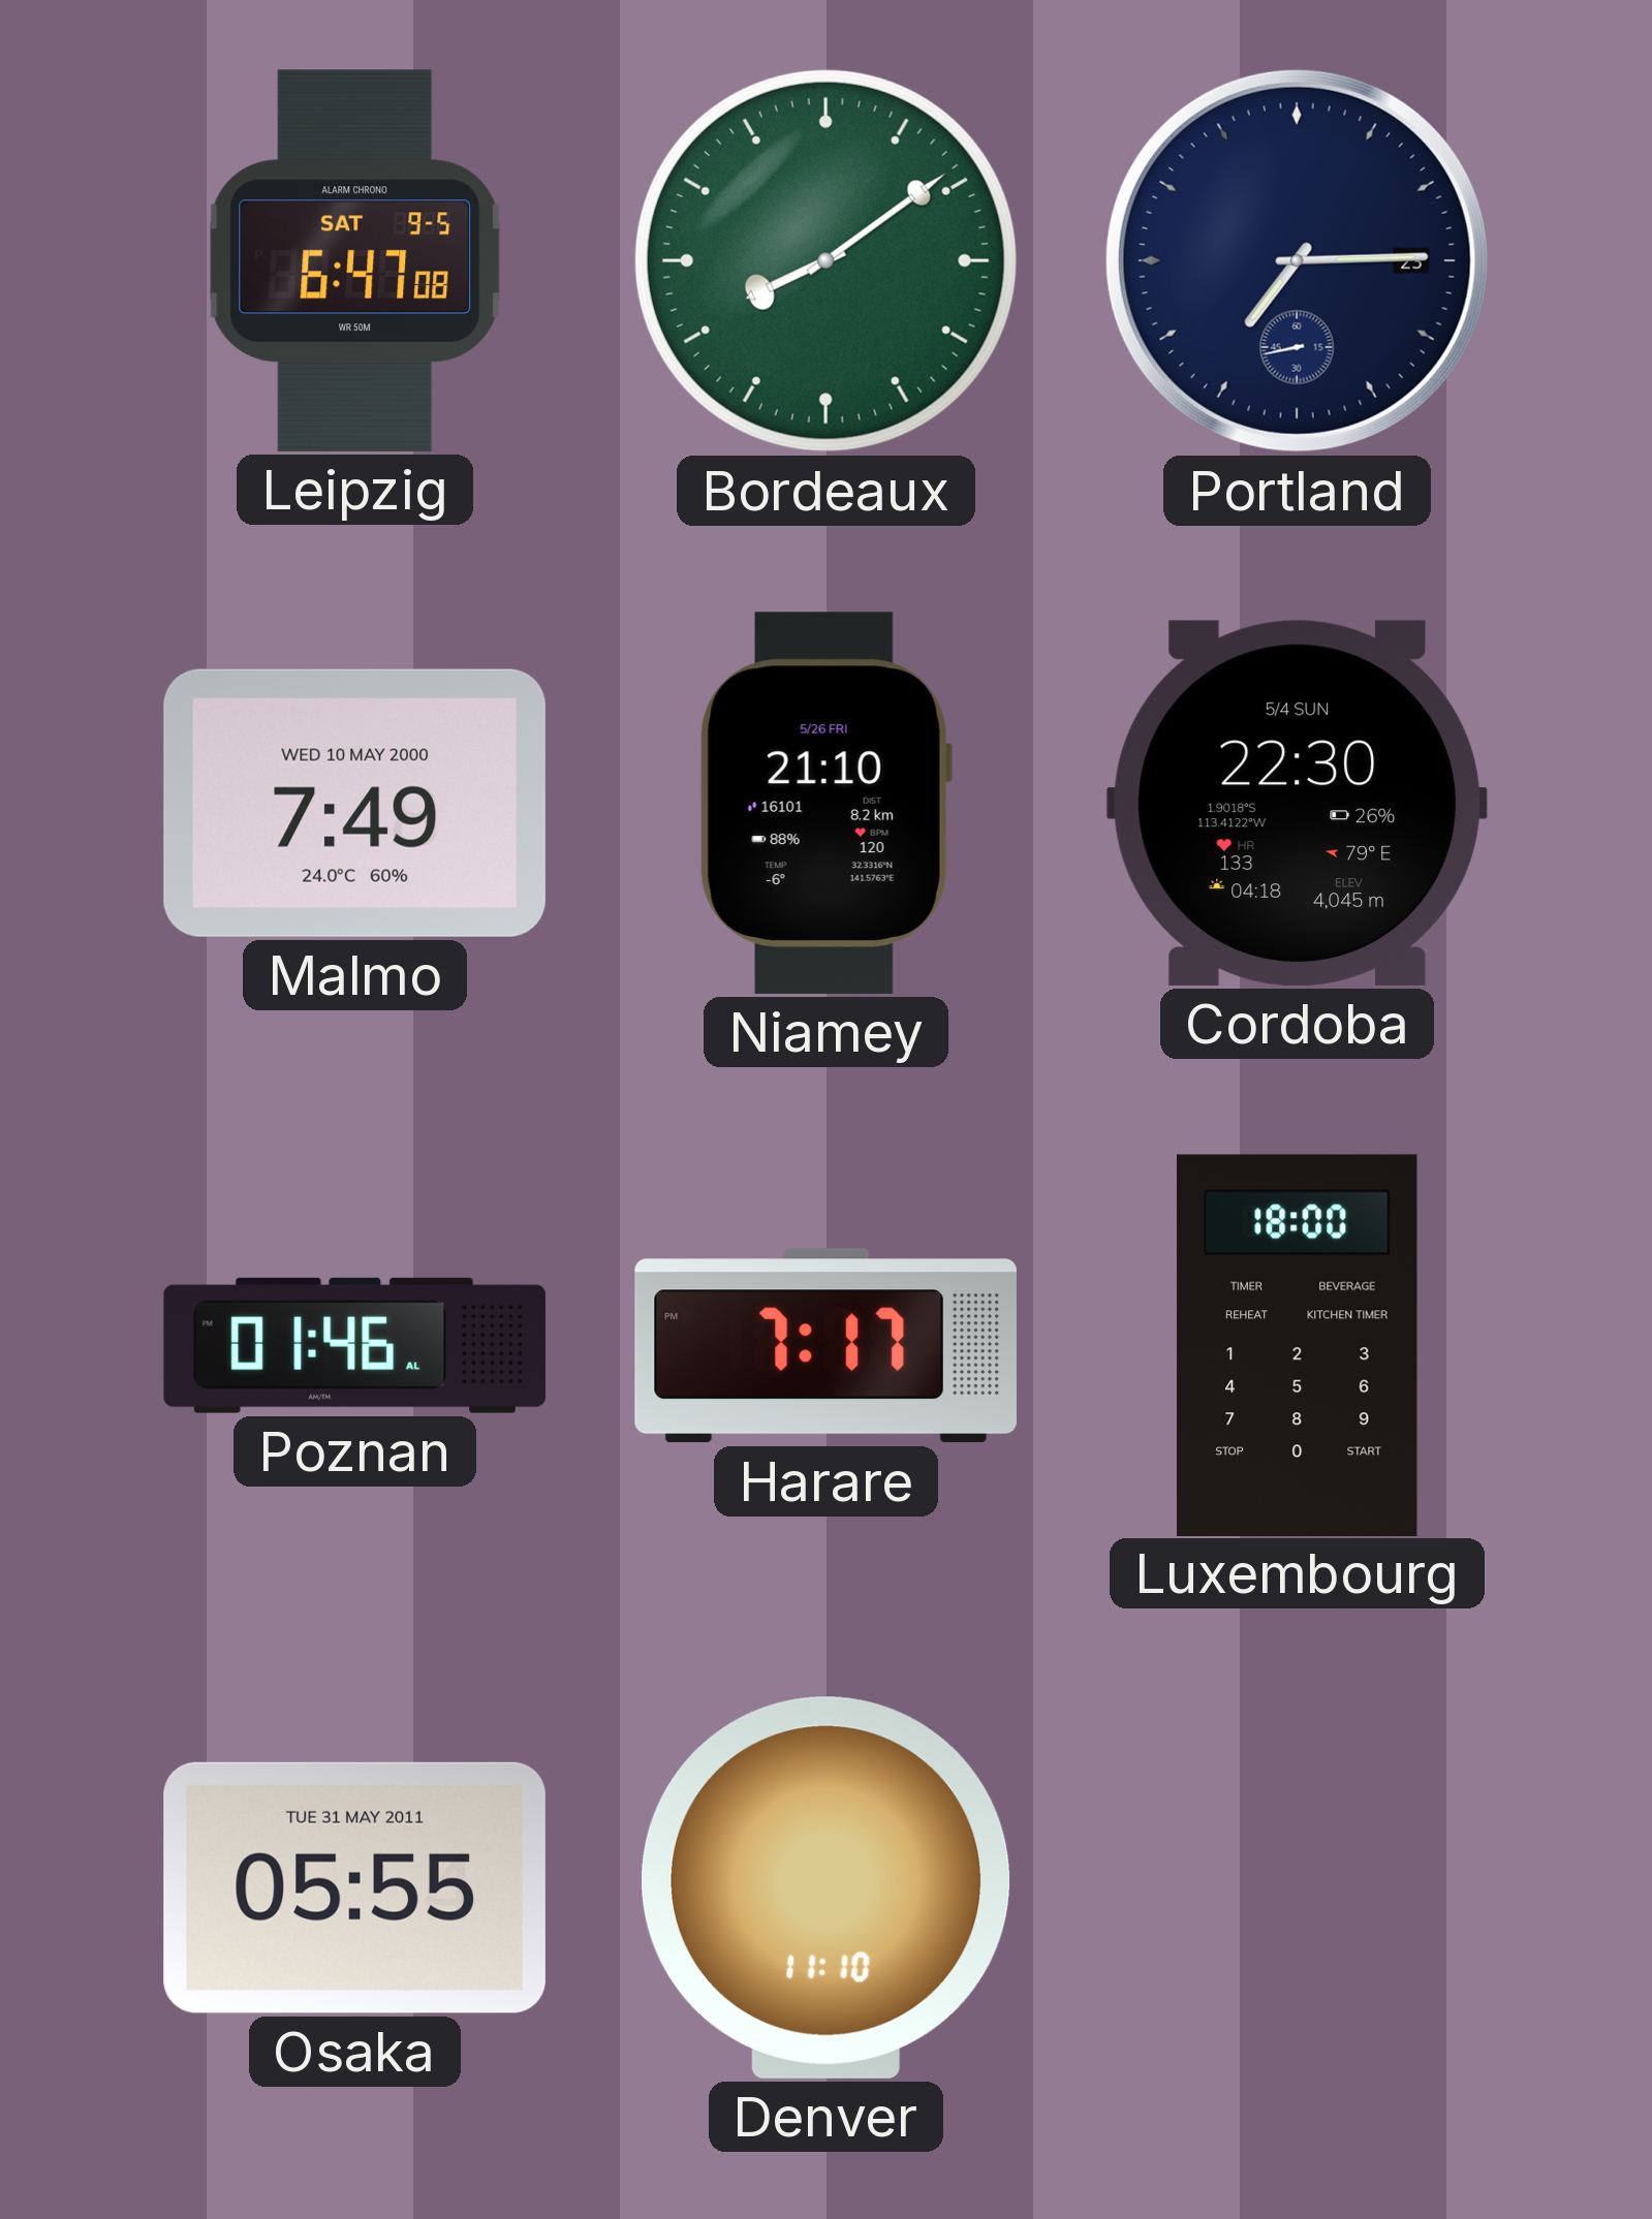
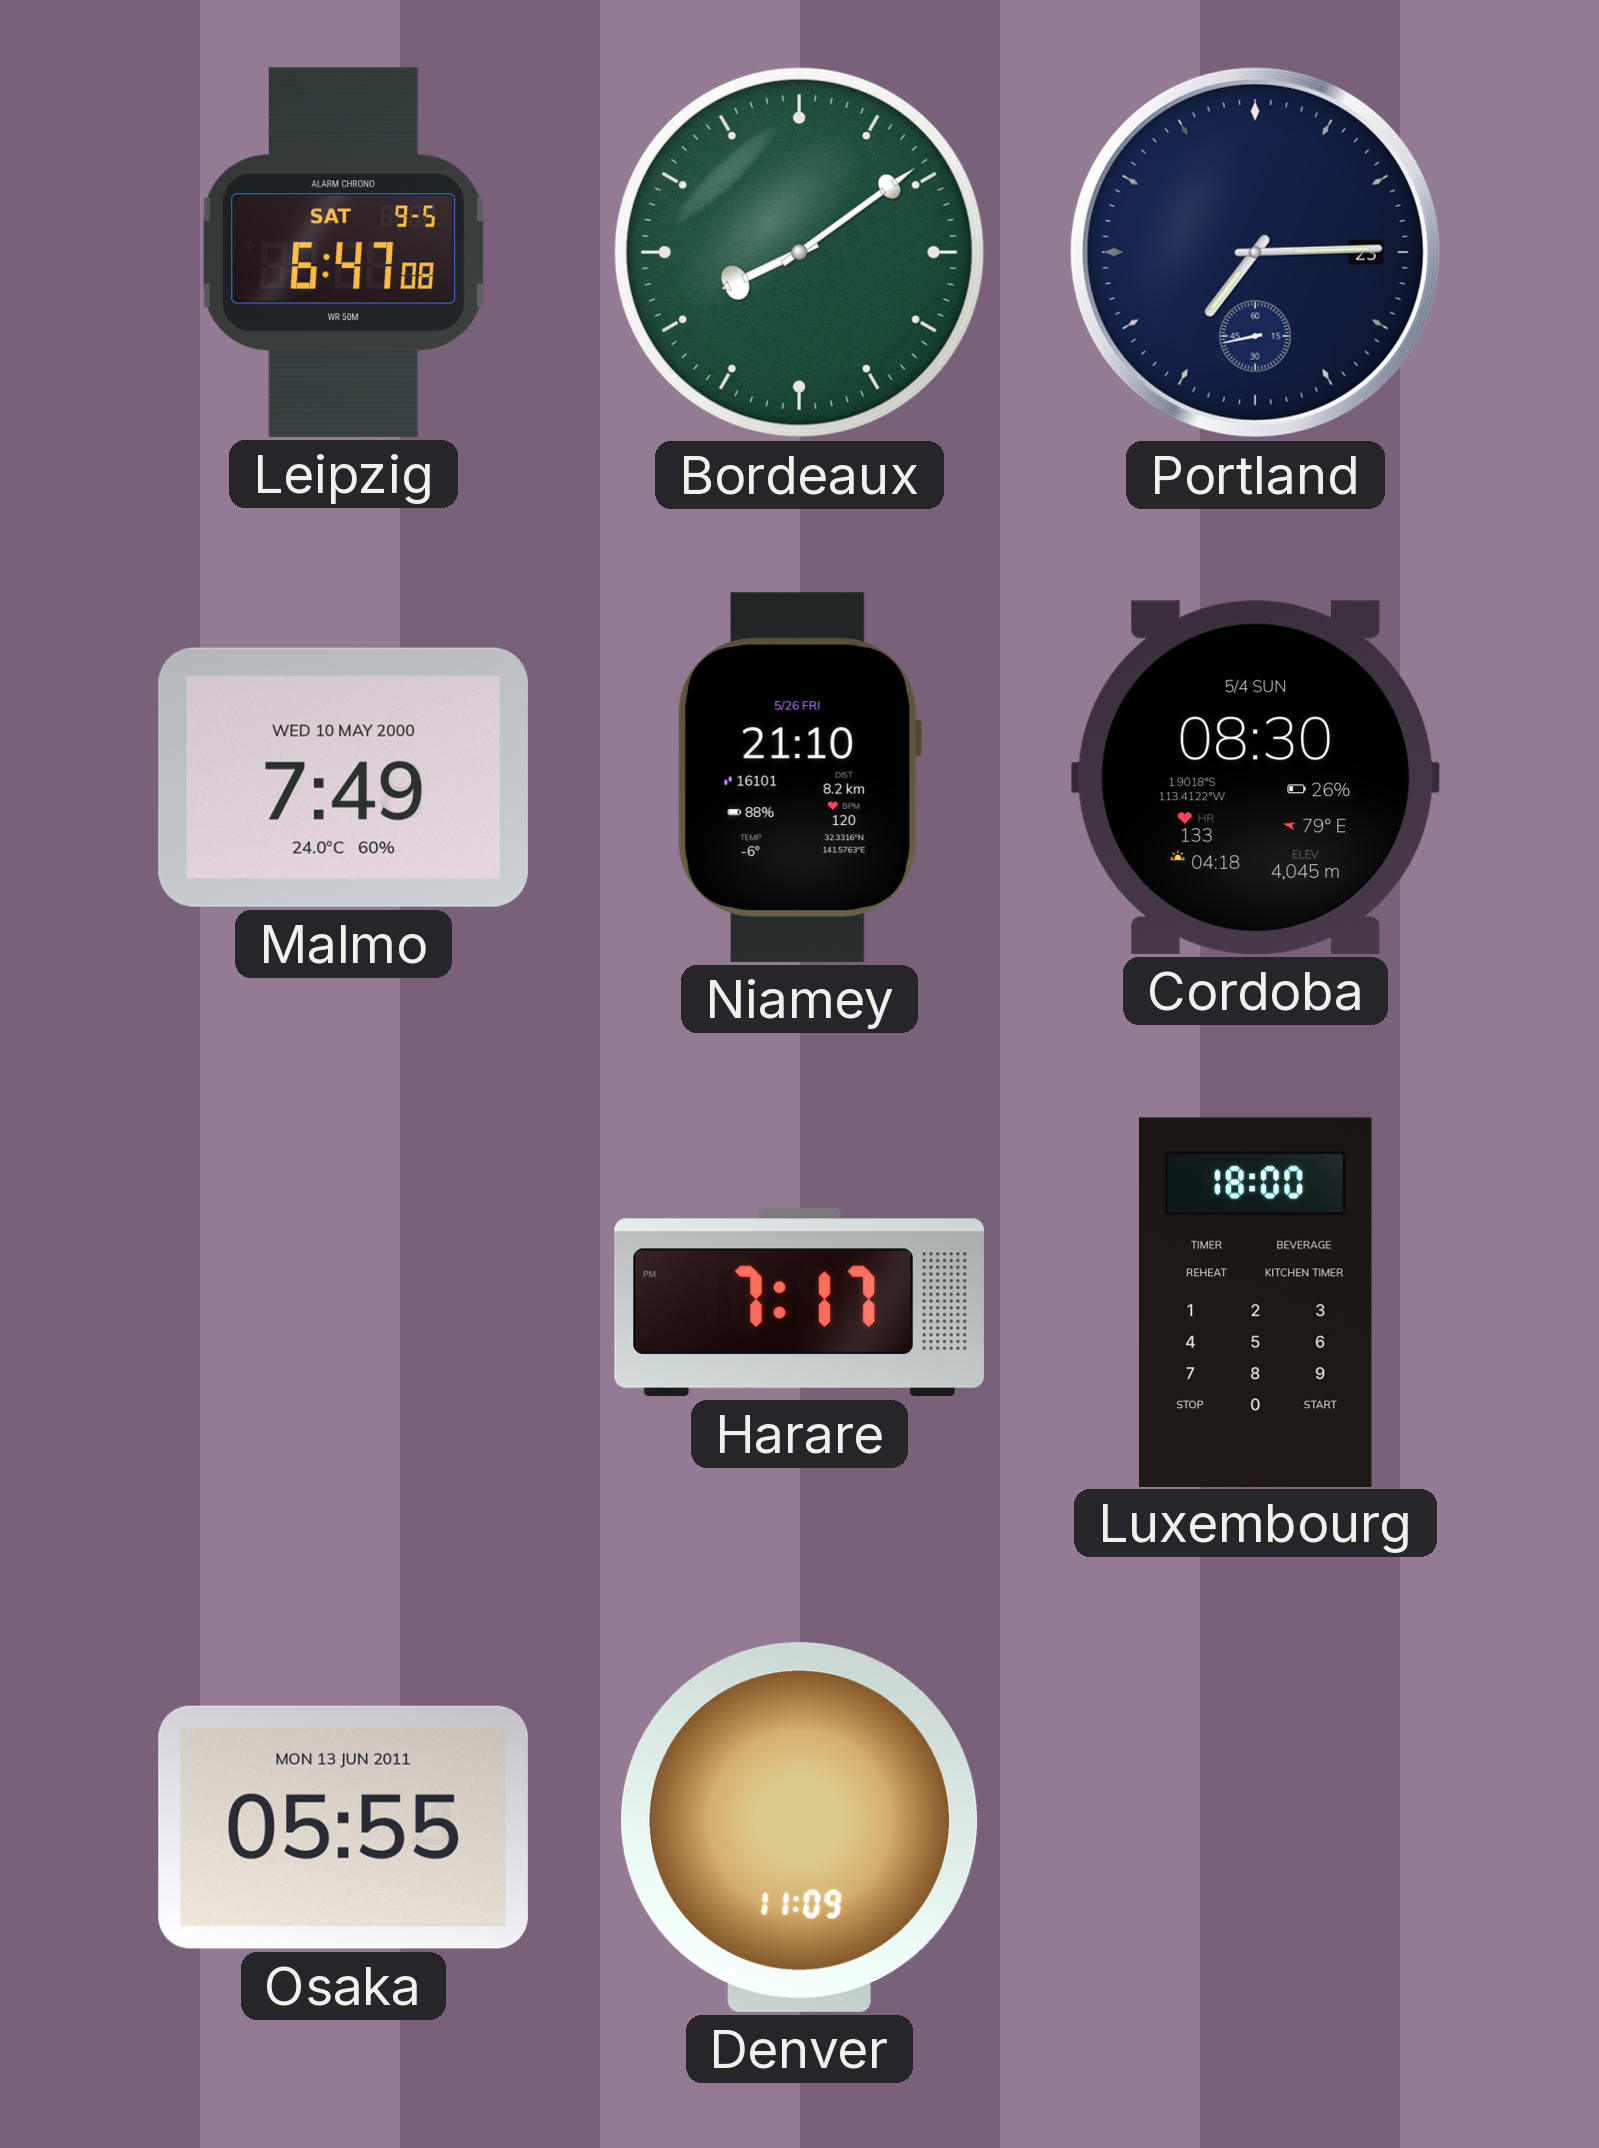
Cordoba: 22:30 -> 08:30 (1255, 777)
Poznan: 01:46 -> none (354, 1345)
Osaka date: TUE 31 MAY 2011 -> MON 13 JUN 2011 (343, 1827)
Denver: 11:10 -> 11:09 (800, 1827)
